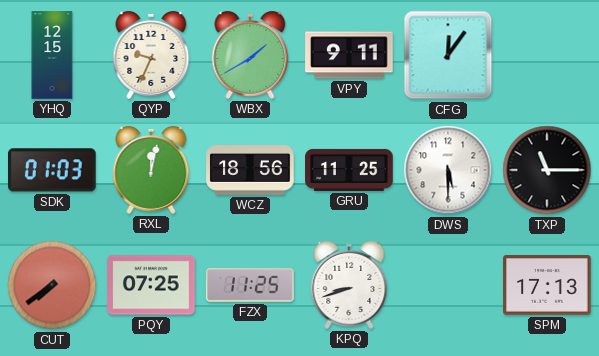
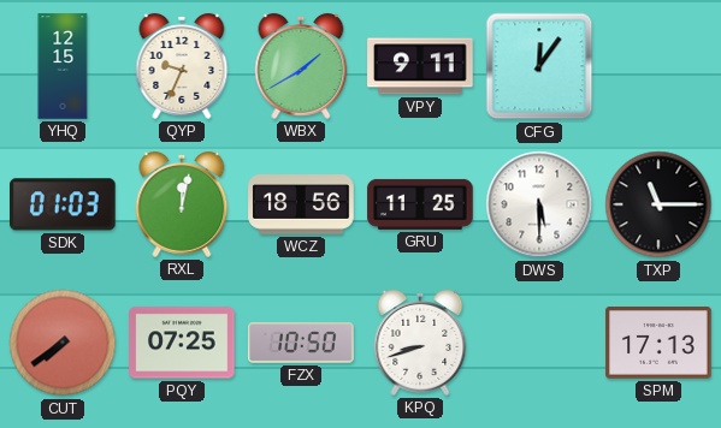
FZX: 11:25 -> 10:50 (301, 343)
